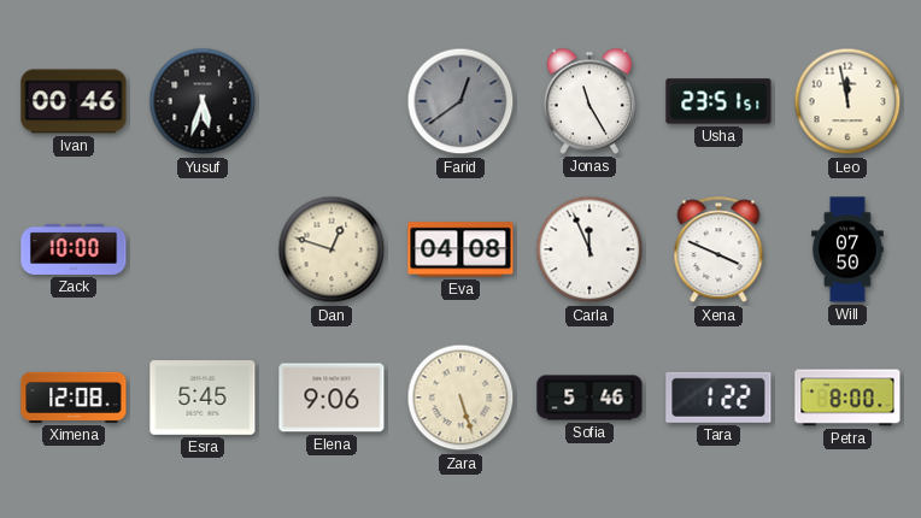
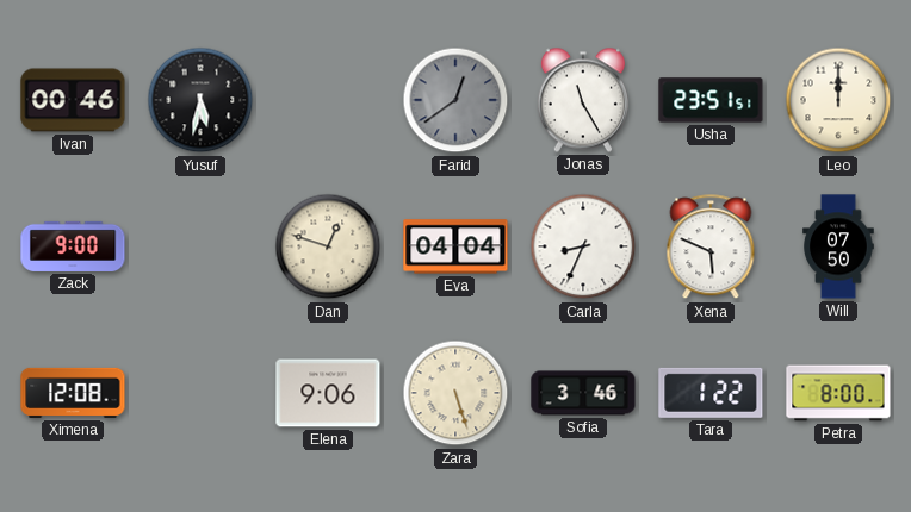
Yusuf: 5:33 -> 5:32 (200, 100)
Leo: 11:58 -> 12:00 (838, 100)
Zack: 10:00 -> 9:00 (73, 246)
Eva: 04:08 -> 04:04 (456, 246)
Carla: 11:56 -> 8:34 (583, 246)
Xena: 3:49 -> 5:49 (711, 248)
Esra: 5:45 -> none (203, 399)
Sofia: 5:46 -> 3:46 (583, 393)
